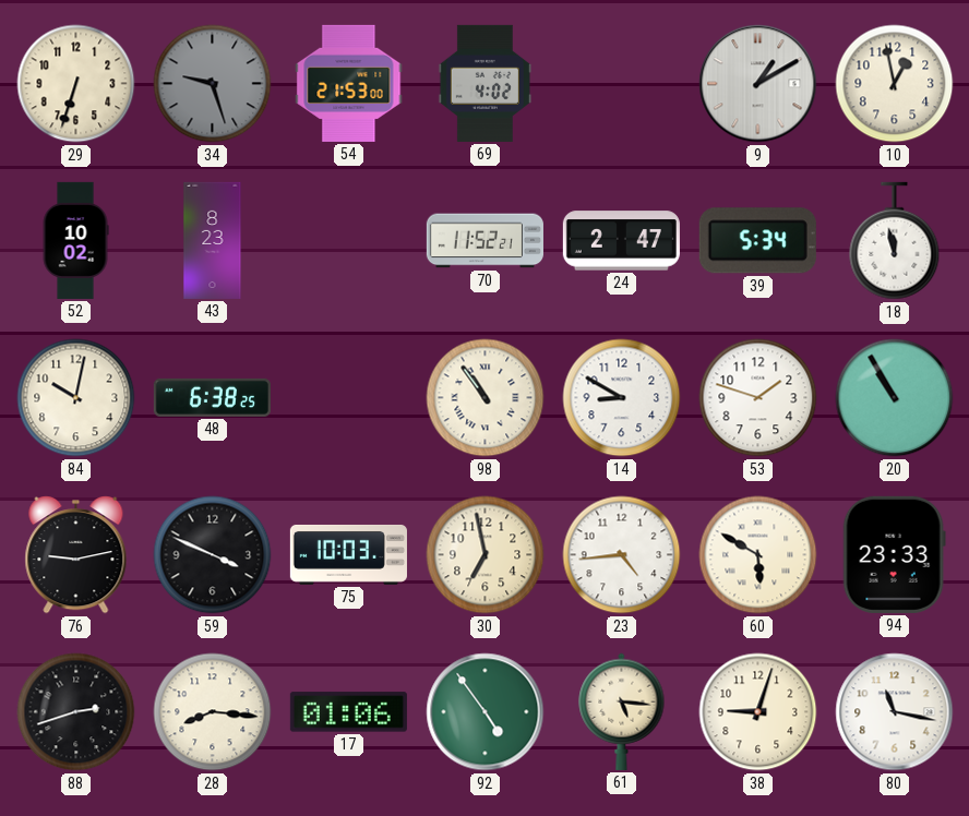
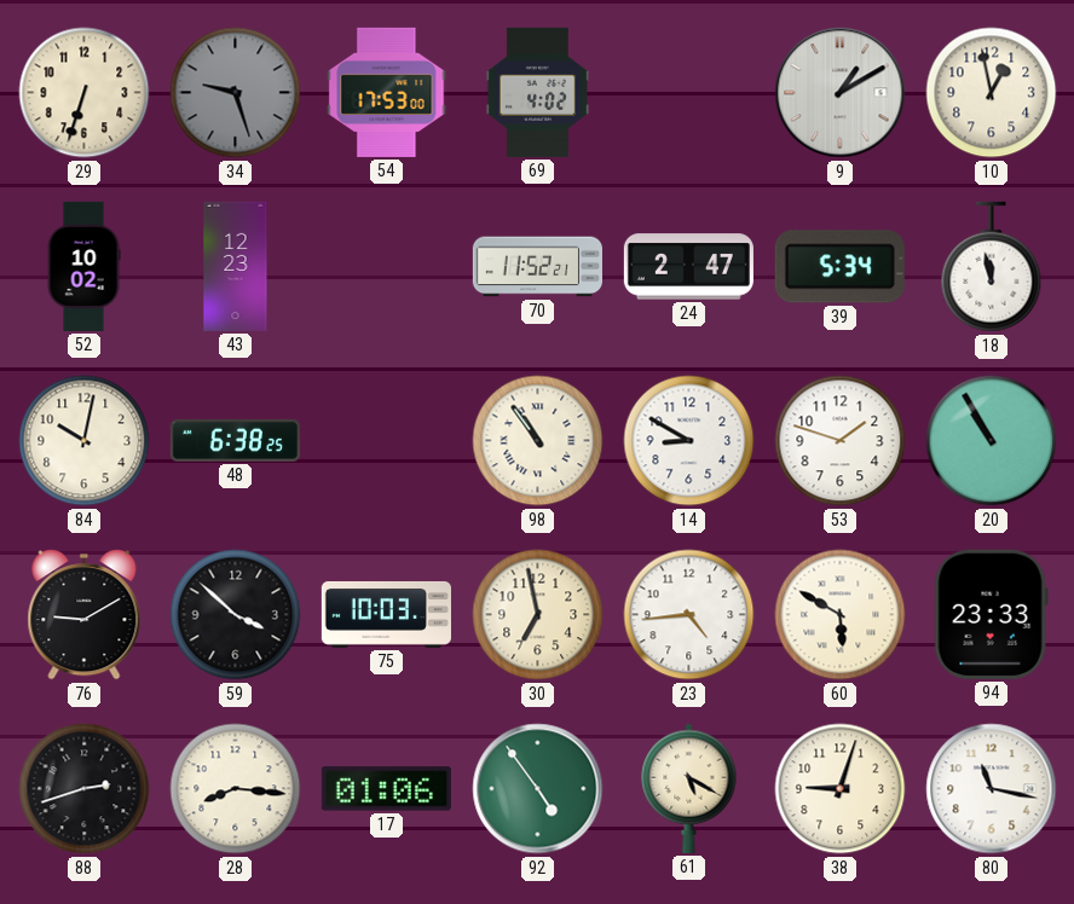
54: 21:53 -> 17:53 (387, 92)
43: 8:23 -> 12:23 (236, 266)
76: 9:13 -> 9:10 (85, 615)
59: 3:49 -> 3:52 (236, 615)
61: 5:16 -> 5:20 (689, 788)
